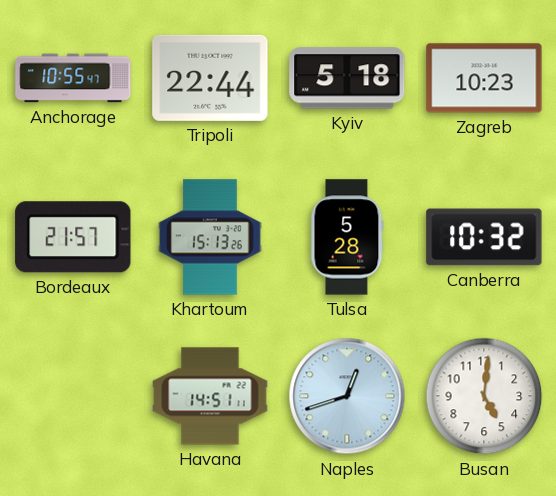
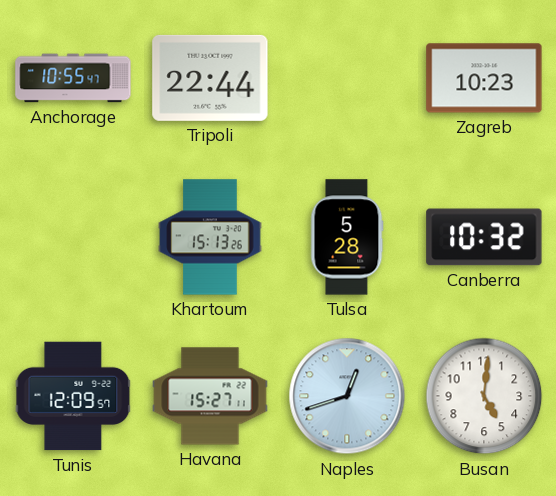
Kyiv: 5:18 -> none (347, 78)
Bordeaux: 21:57 -> none (73, 237)
Tunis: none -> 12:09 (73, 396)
Havana: 14:51 -> 15:27 (210, 396)
